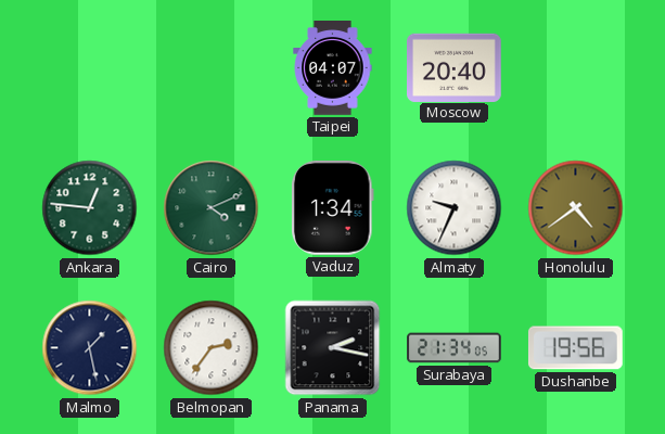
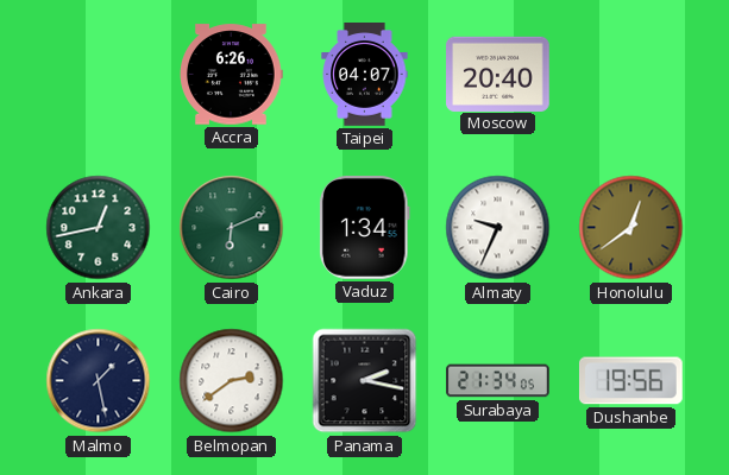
Accra: none -> 6:26 (231, 75)
Ankara: 12:46 -> 12:43 (99, 228)
Cairo: 4:11 -> 6:11 (232, 228)
Honolulu: 4:39 -> 12:39 (631, 228)
Belmopan: 2:36 -> 2:39 (232, 381)
